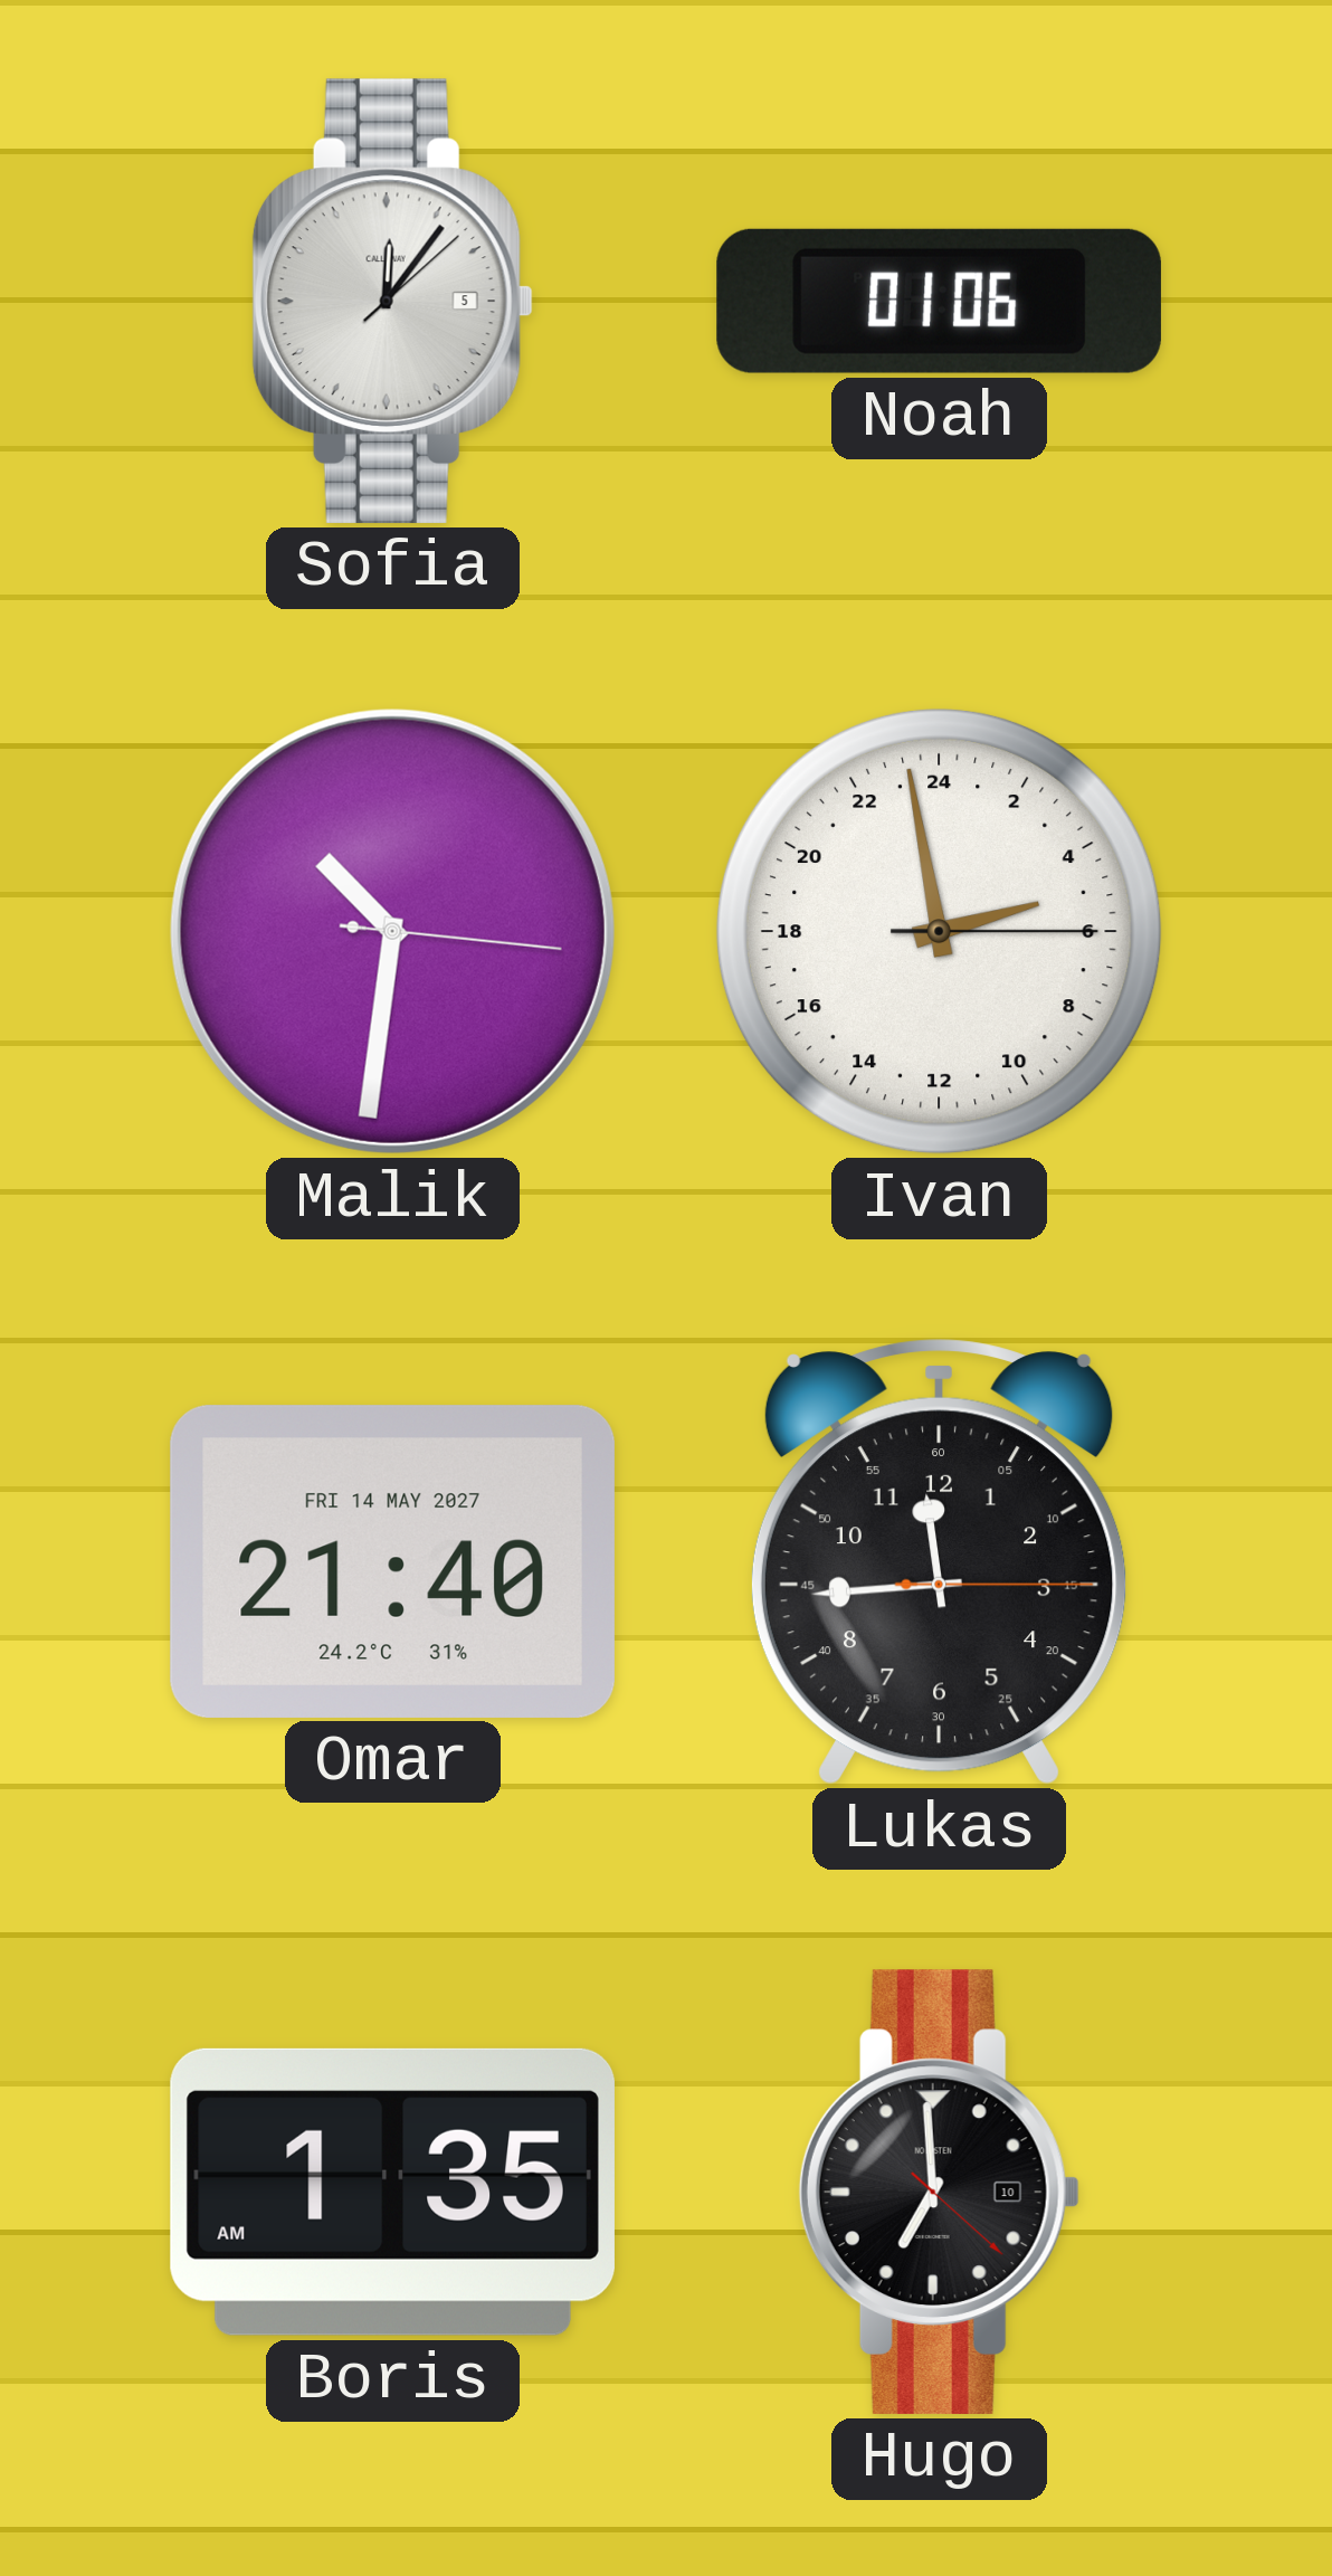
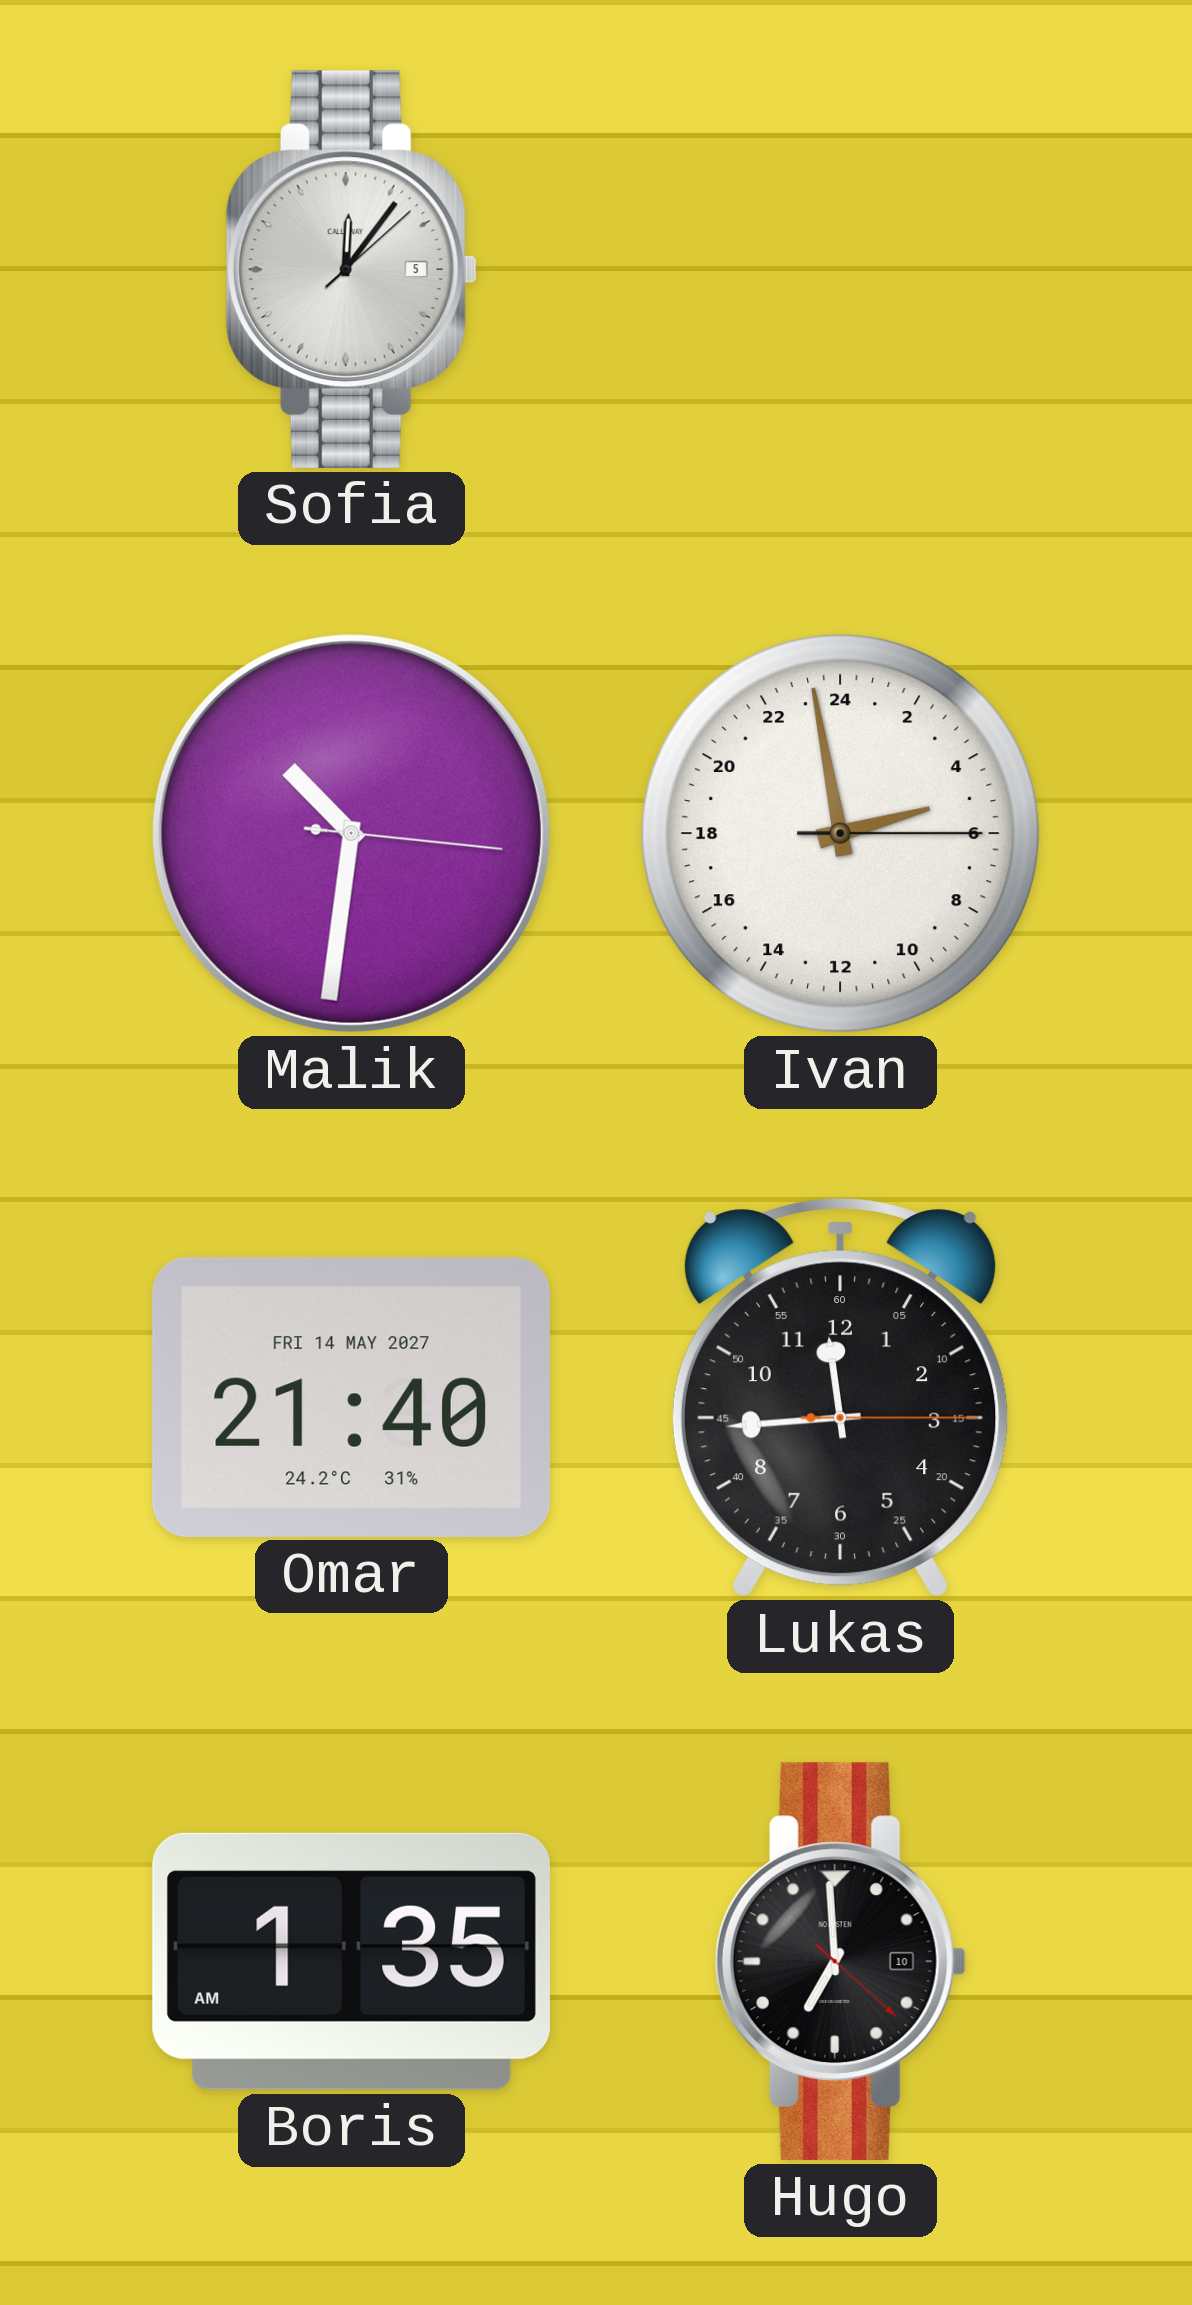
Noah: 01:06 -> none (939, 301)
